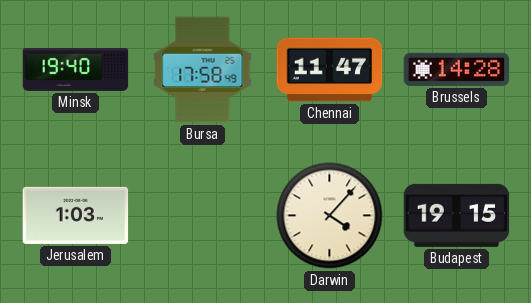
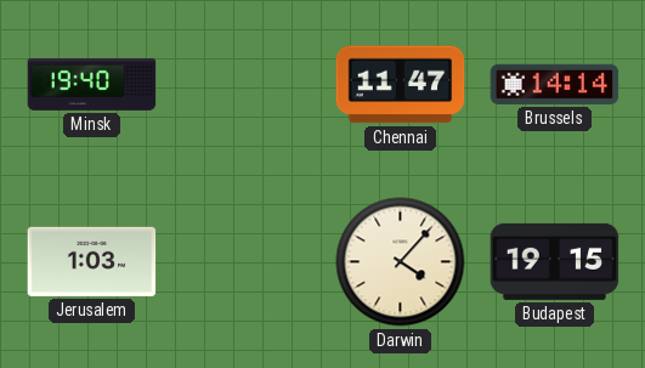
Bursa: 17:58 -> none (203, 70)
Brussels: 14:28 -> 14:14 (555, 84)
